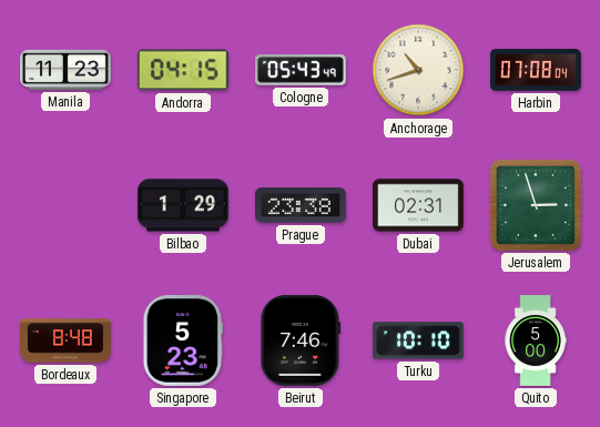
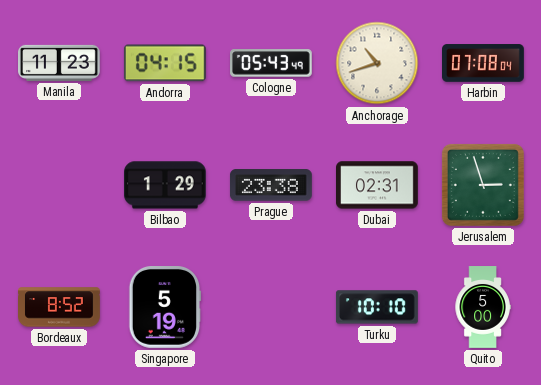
Bordeaux: 8:48 -> 8:52 (60, 307)
Singapore: 5:23 -> 5:19 (165, 308)
Beirut: 7:46 -> none (301, 340)
